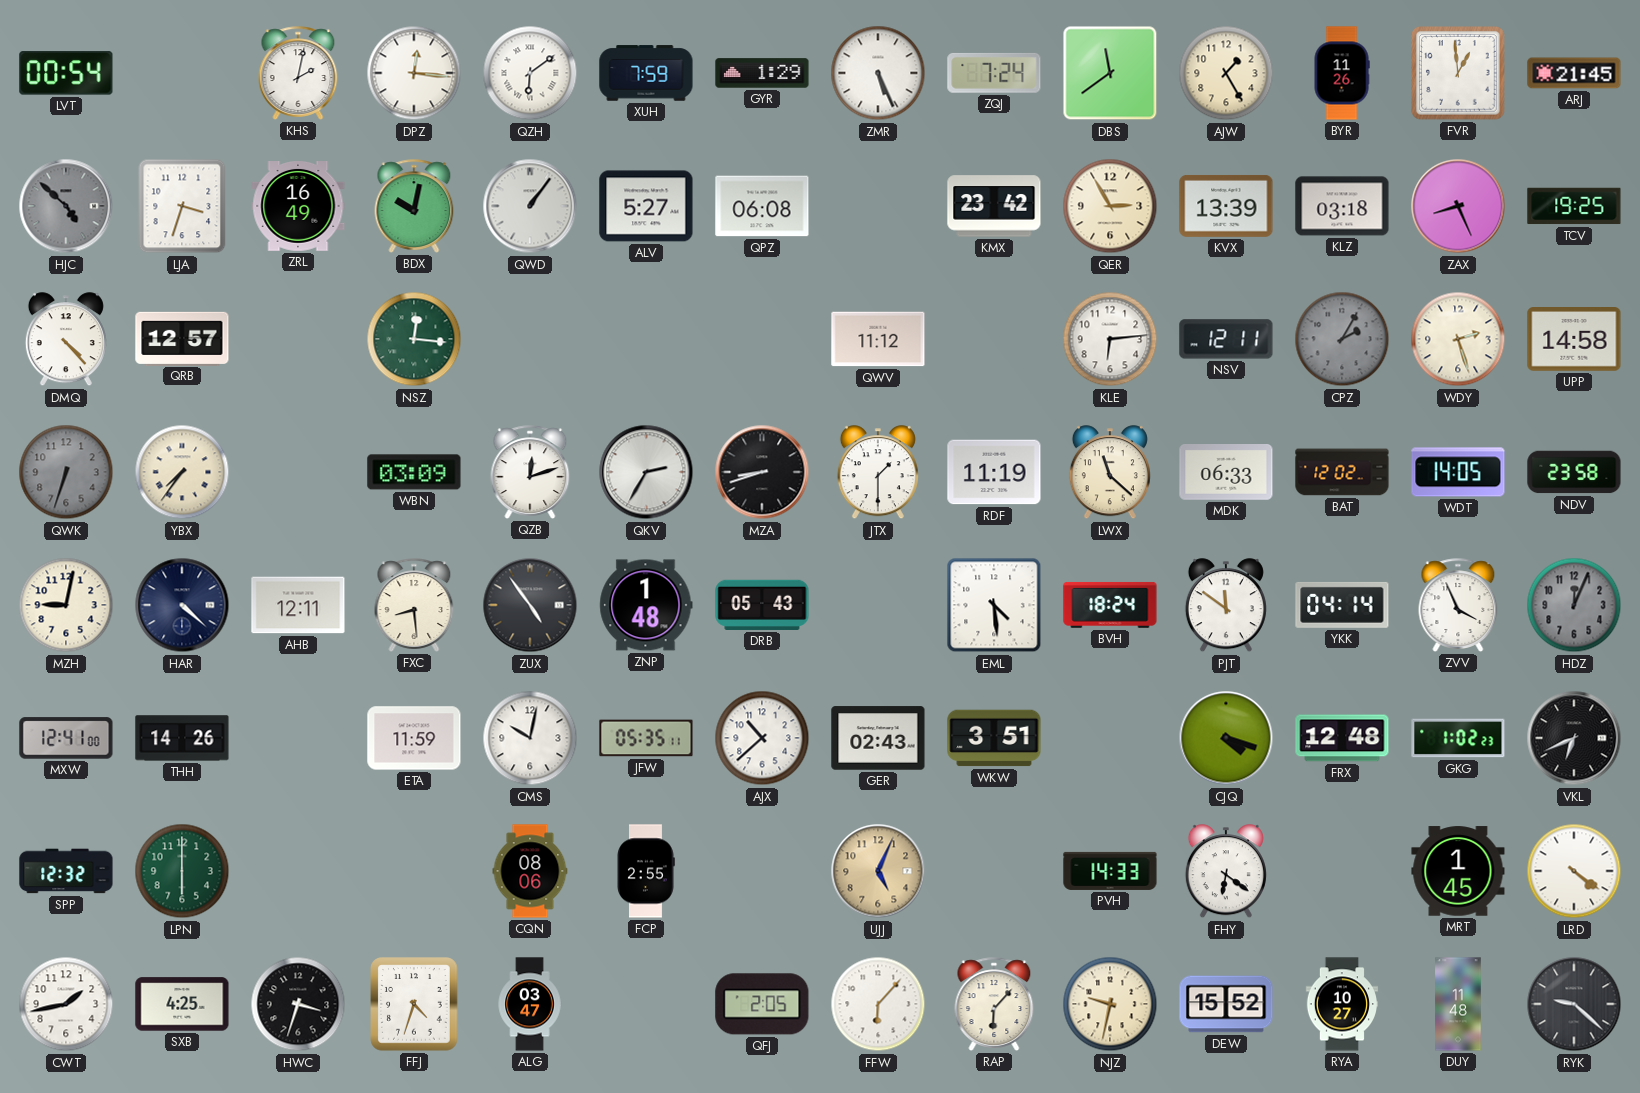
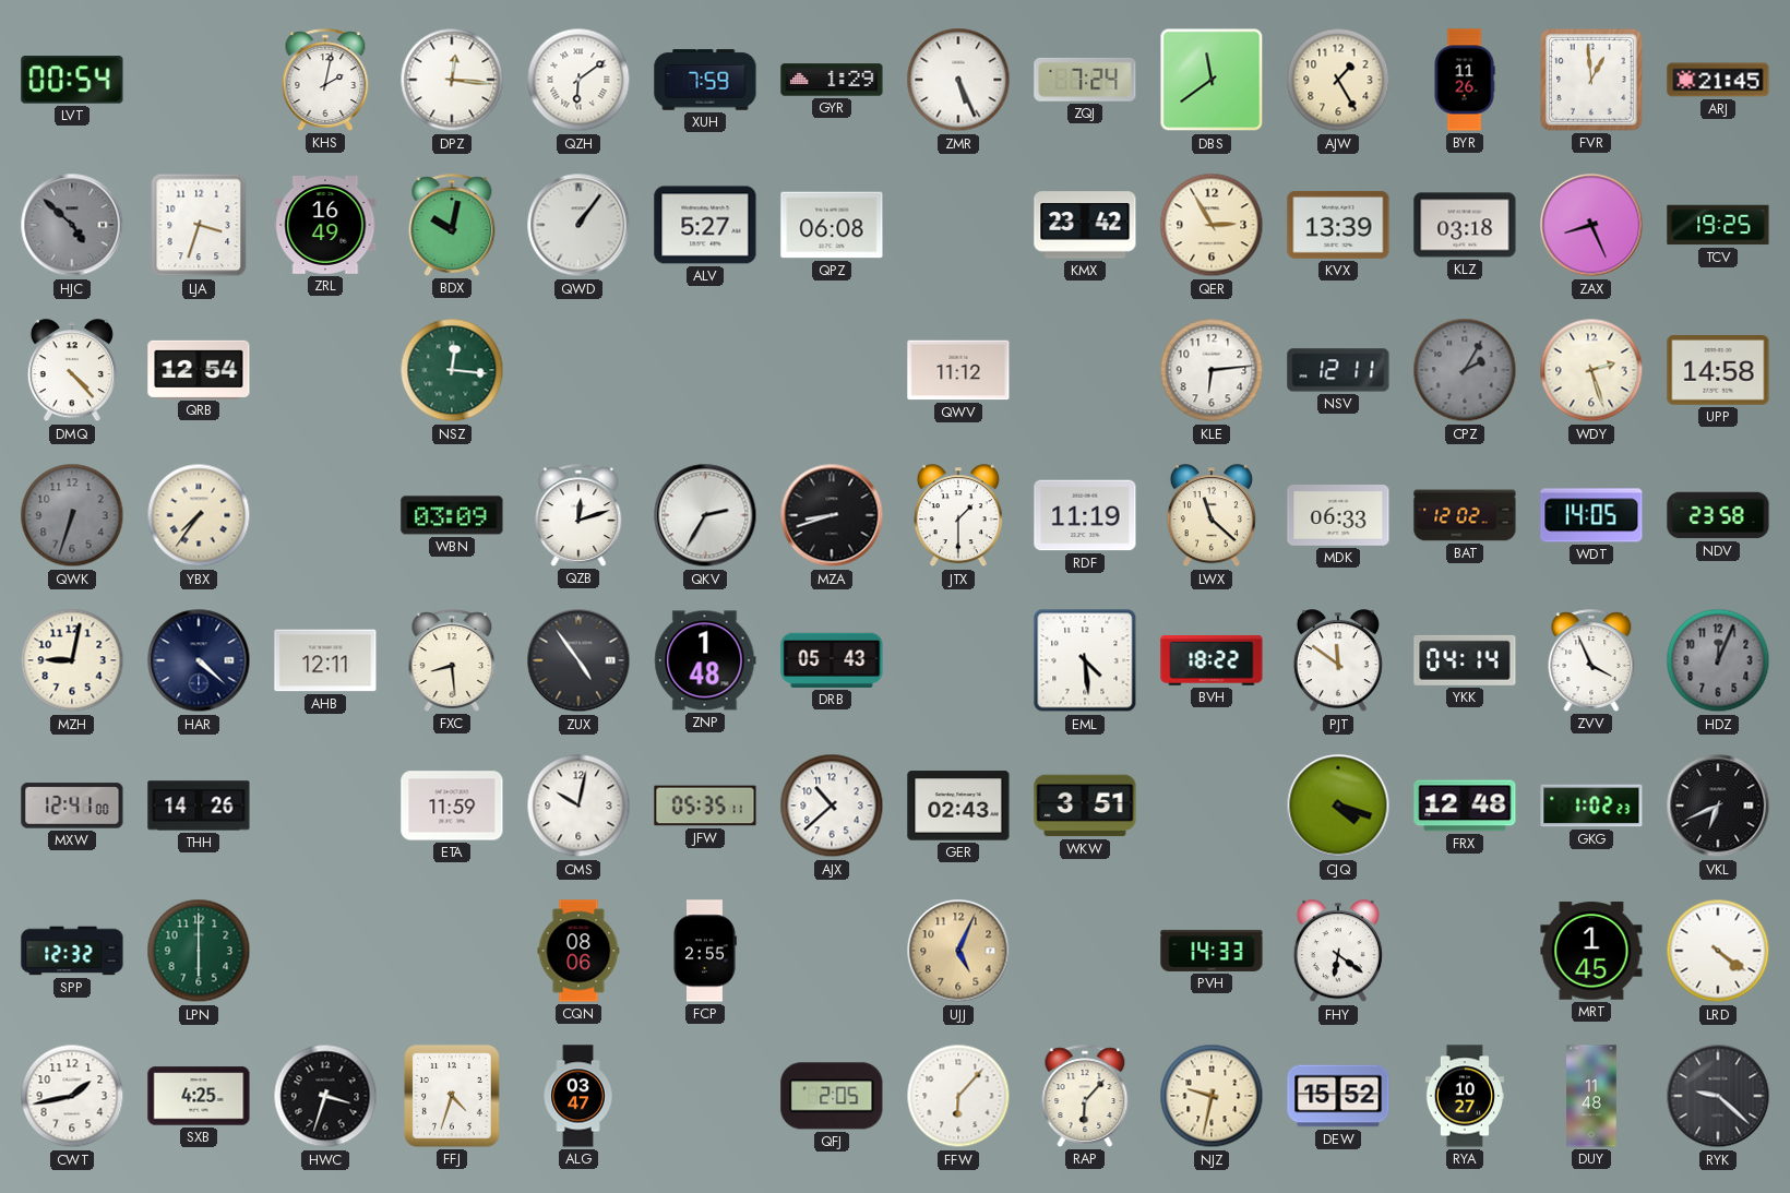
QRB: 12:57 -> 12:54 (199, 369)
BVH: 18:24 -> 18:22 (1212, 660)
